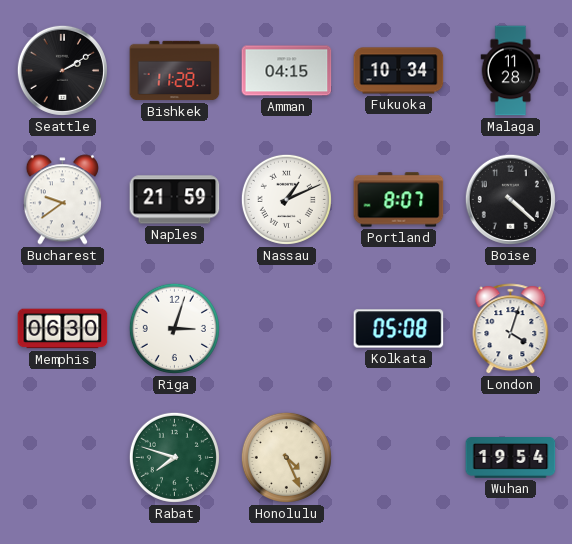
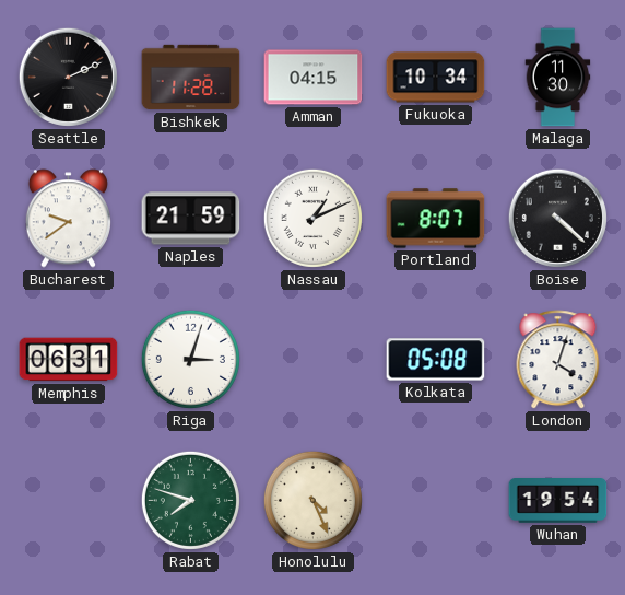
Seattle: 2:10 -> 2:11 (68, 77)
Malaga: 11:28 -> 11:30 (558, 78)
Memphis: 06:30 -> 06:31 (69, 360)
